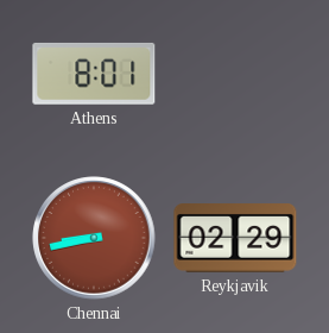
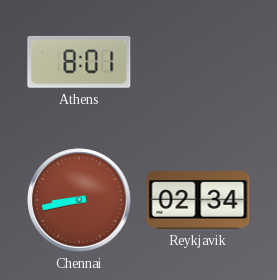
Reykjavik: 02:29 -> 02:34 (198, 201)
